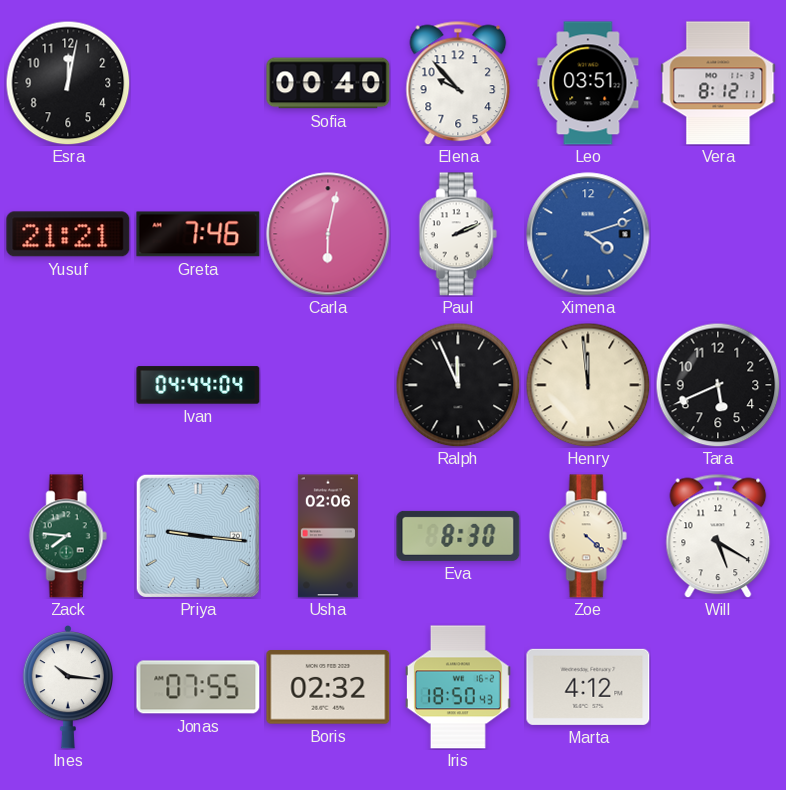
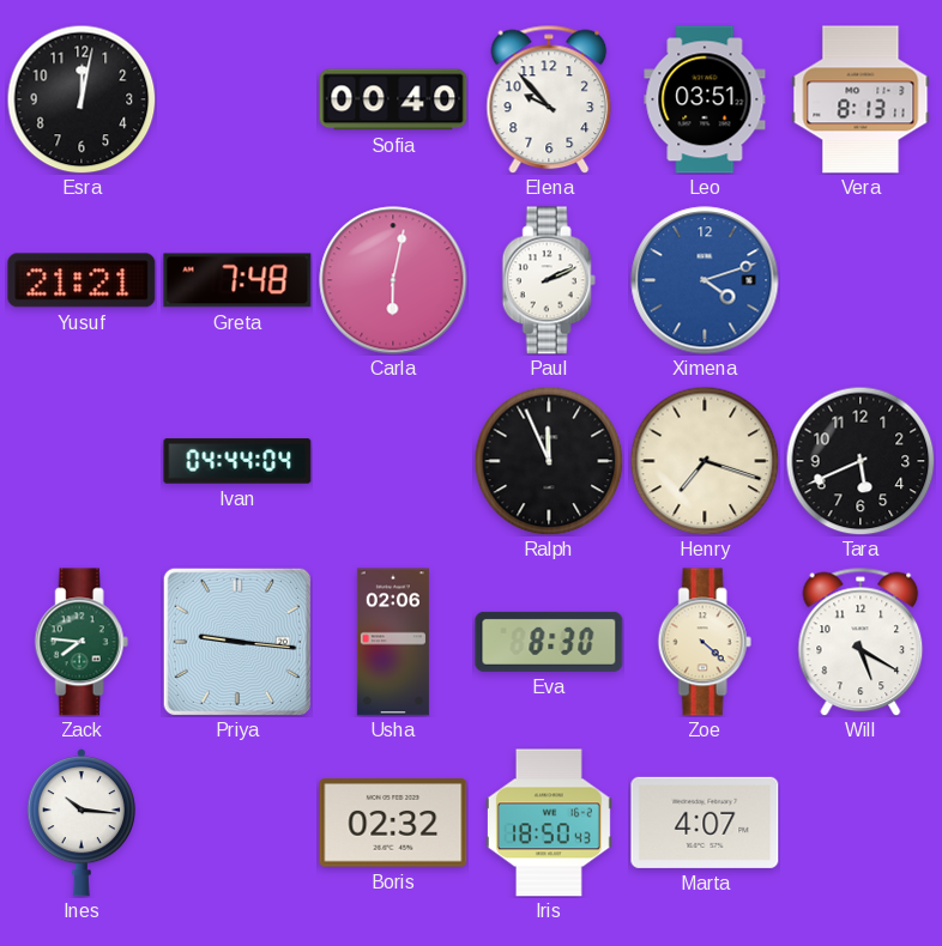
Vera: 8:12 -> 8:13 (861, 99)
Greta: 7:46 -> 7:48 (237, 280)
Henry: 11:59 -> 7:18 (705, 461)
Jonas: 07:55 -> none (198, 687)
Marta: 4:12 -> 4:07 (705, 823)
